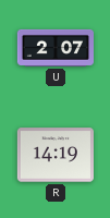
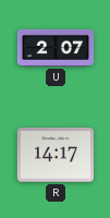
R: 14:19 -> 14:17 (56, 155)
